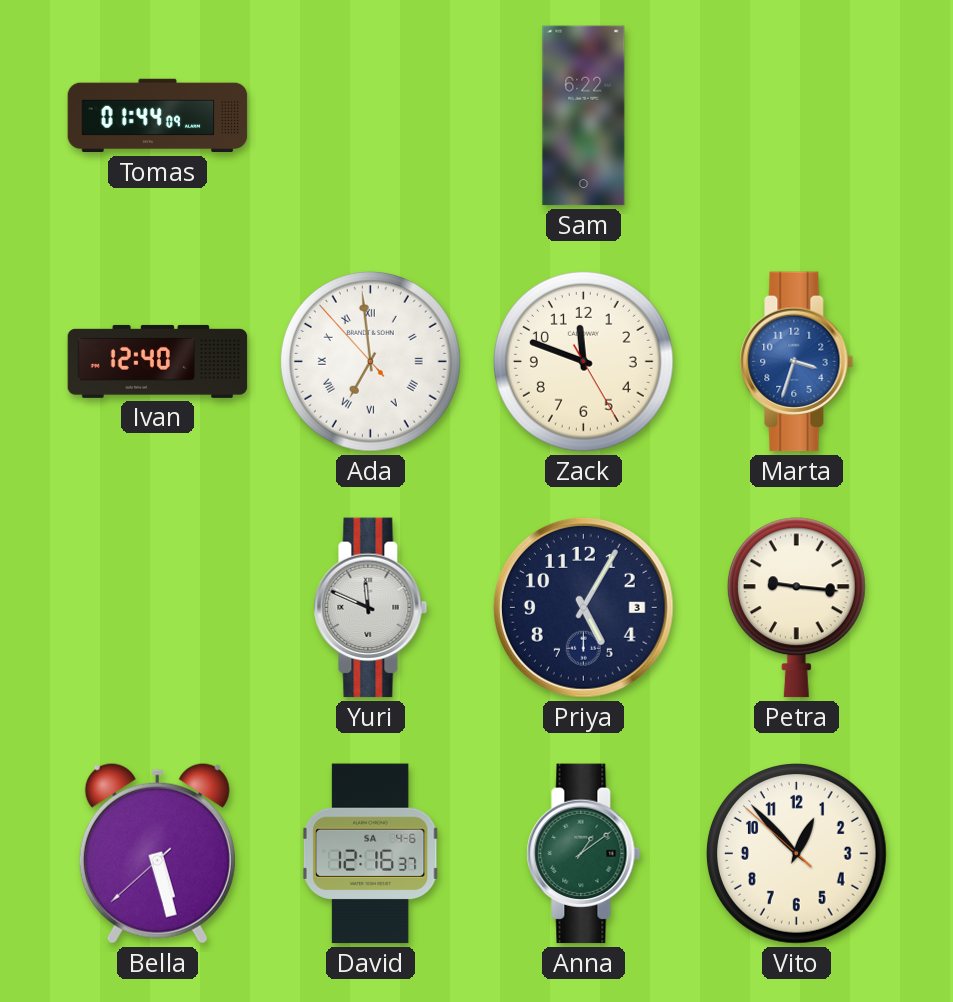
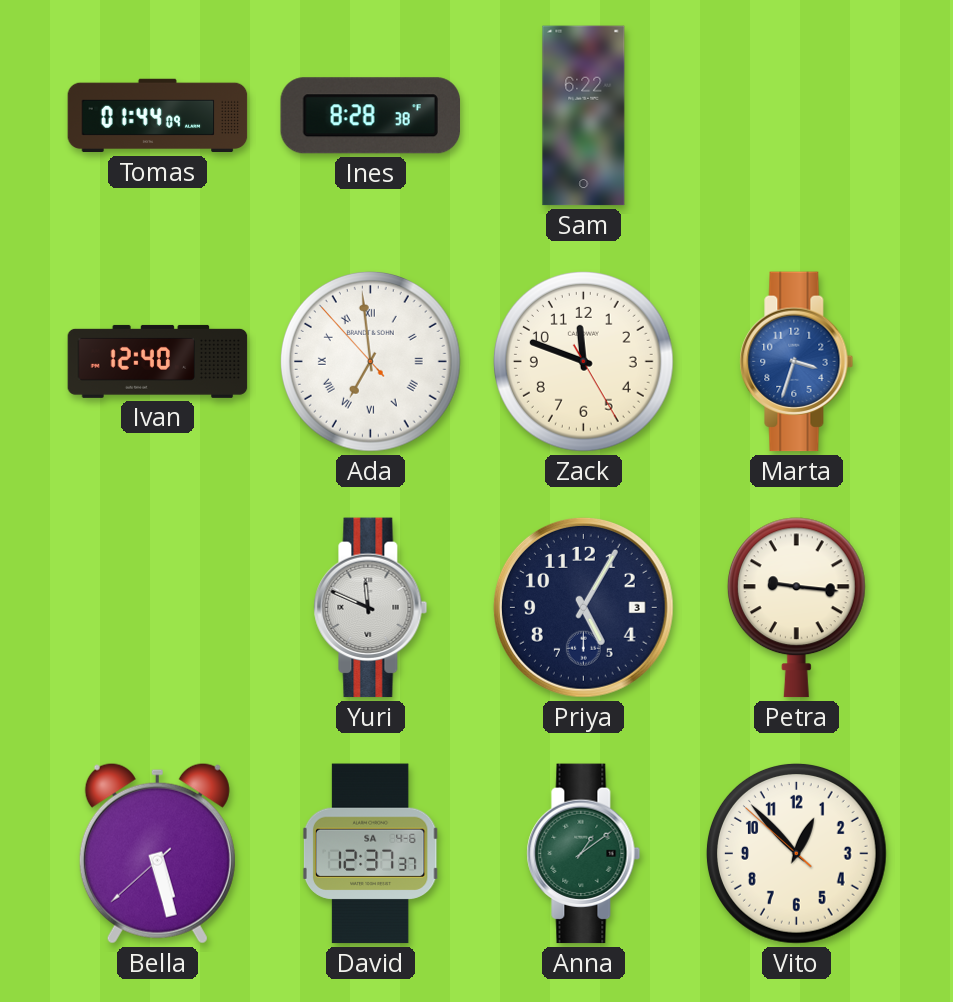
Ines: none -> 8:28 (370, 116)
David: 12:16 -> 12:37 (370, 854)
